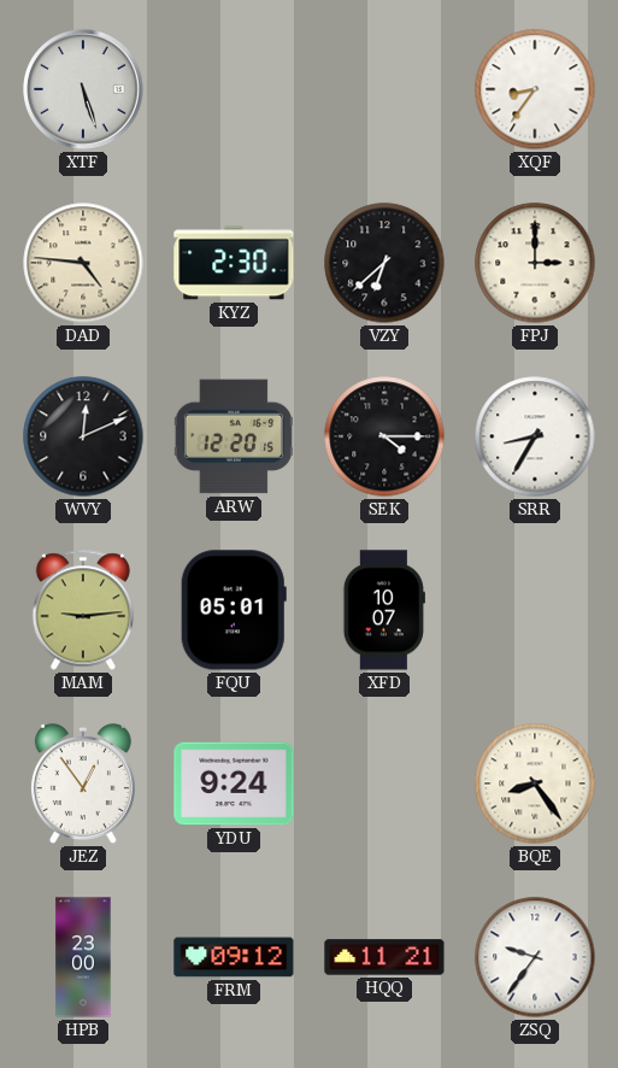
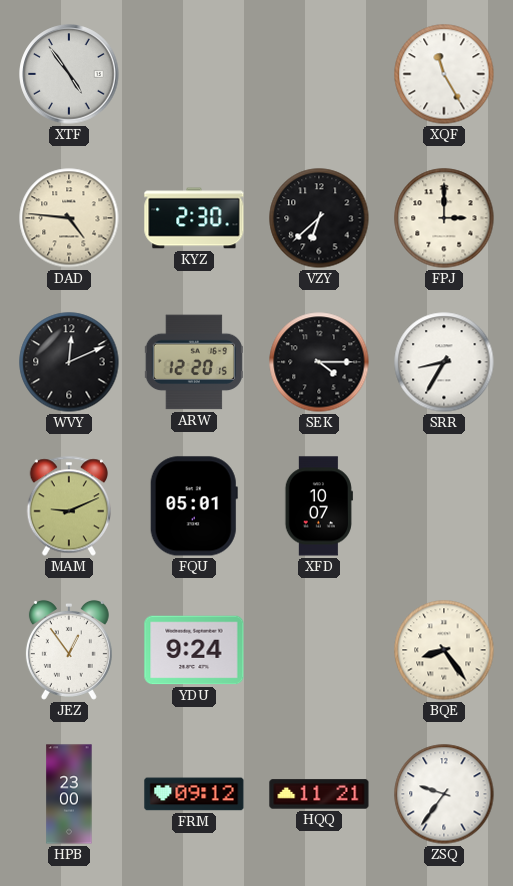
XTF: 5:27 -> 4:54 (69, 74)
XQF: 8:36 -> 11:25 (444, 74)
MAM: 9:14 -> 9:11 (68, 506)
